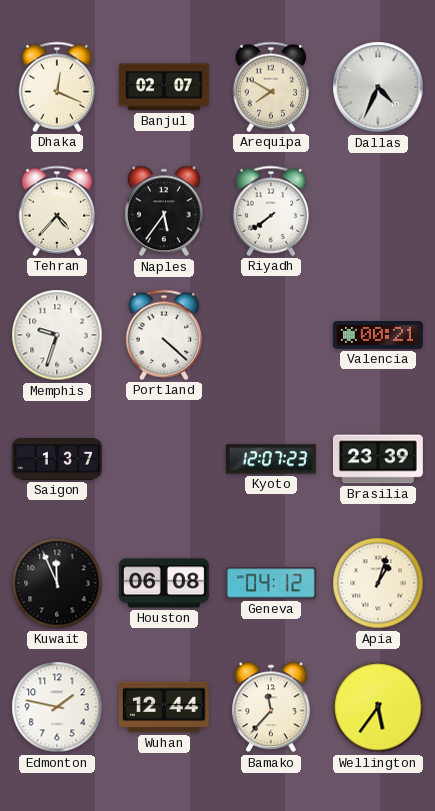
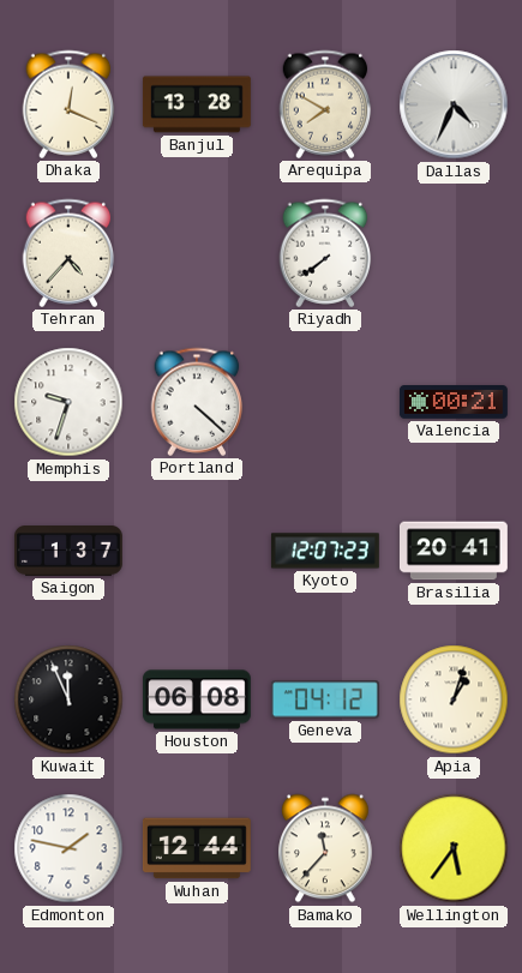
Banjul: 02:07 -> 13:28 (197, 104)
Naples: 5:36 -> none (165, 211)
Brasilia: 23:39 -> 20:41 (454, 551)
